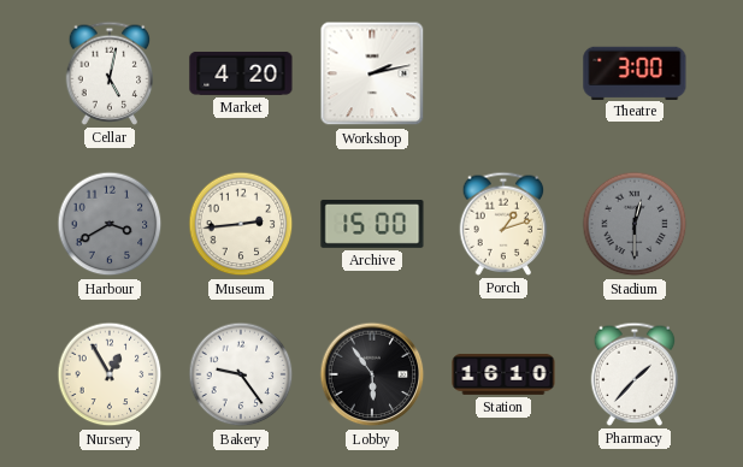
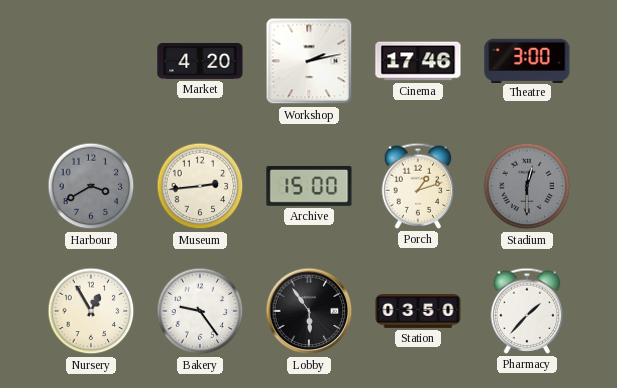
Cellar: 5:02 -> none (110, 73)
Cinema: none -> 17:46 (418, 61)
Station: 16:10 -> 03:50 (418, 311)
